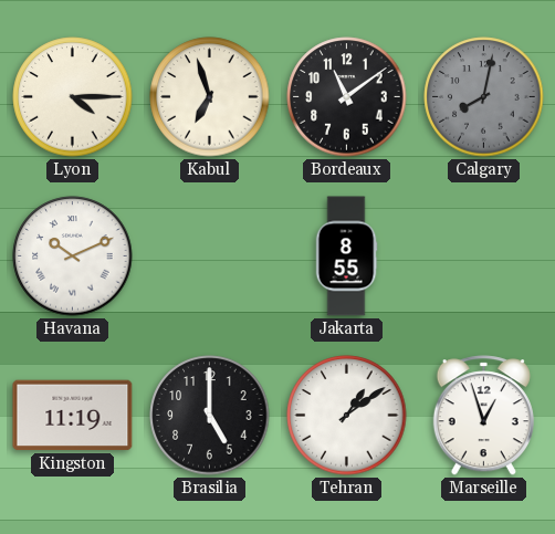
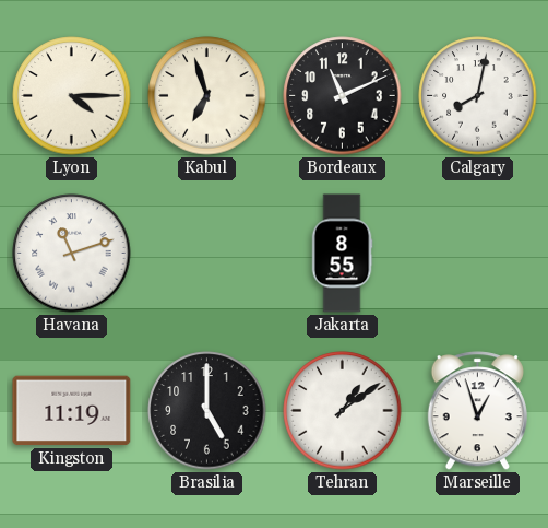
Bordeaux: 11:09 -> 11:11 (343, 96)
Calgary dial: grey -> white (478, 96)
Havana: 10:11 -> 11:12 (72, 254)
